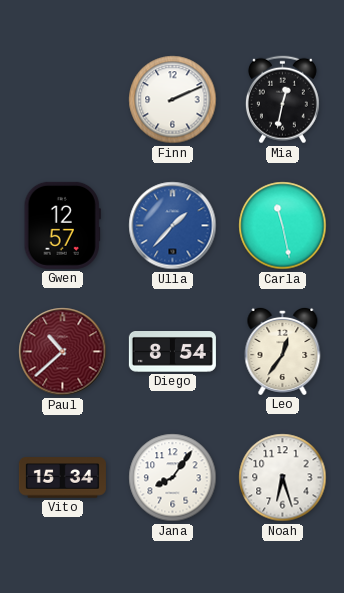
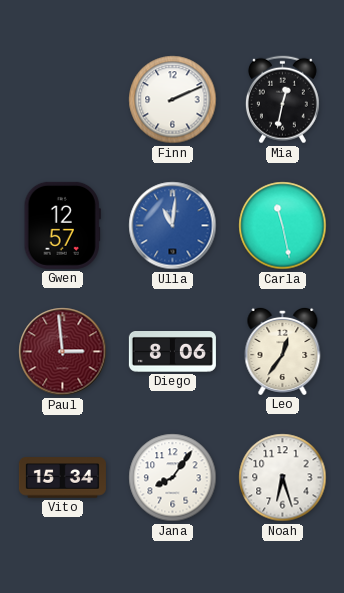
Ulla: 1:37 -> 11:01 (173, 226)
Paul: 10:38 -> 2:59 (63, 352)
Diego: 8:54 -> 8:06 (172, 352)
